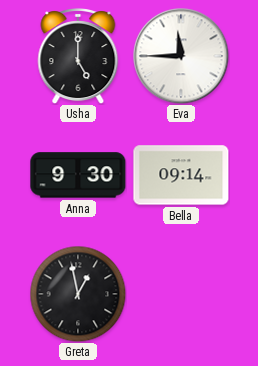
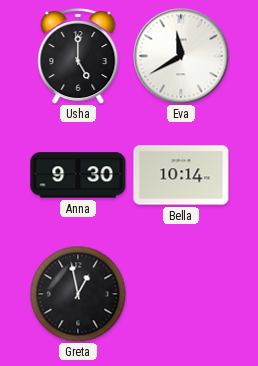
Eva: 11:45 -> 11:40 (181, 56)
Bella: 09:14 -> 10:14 (181, 175)
